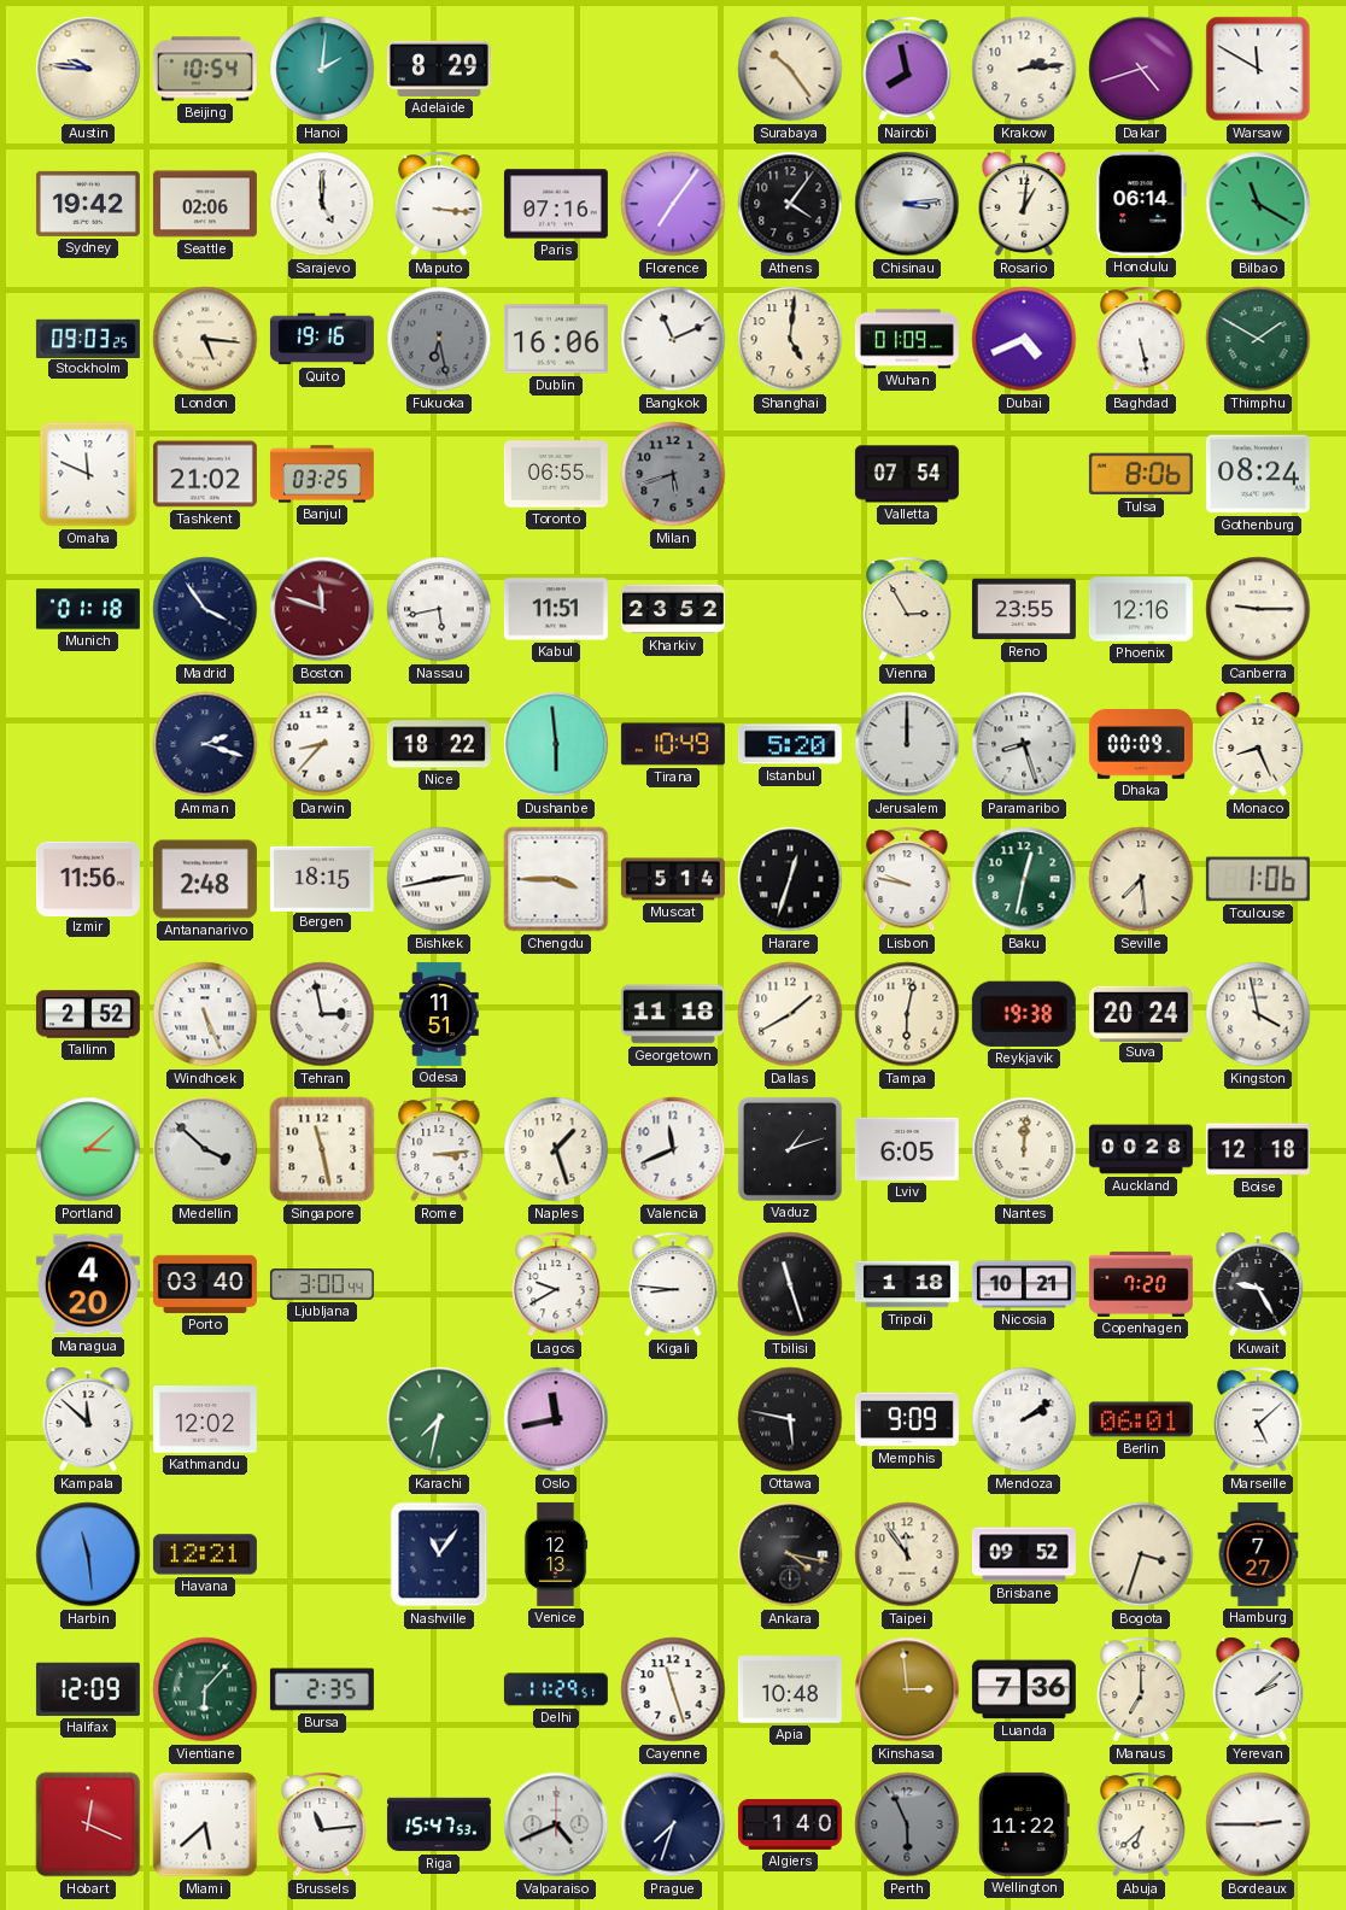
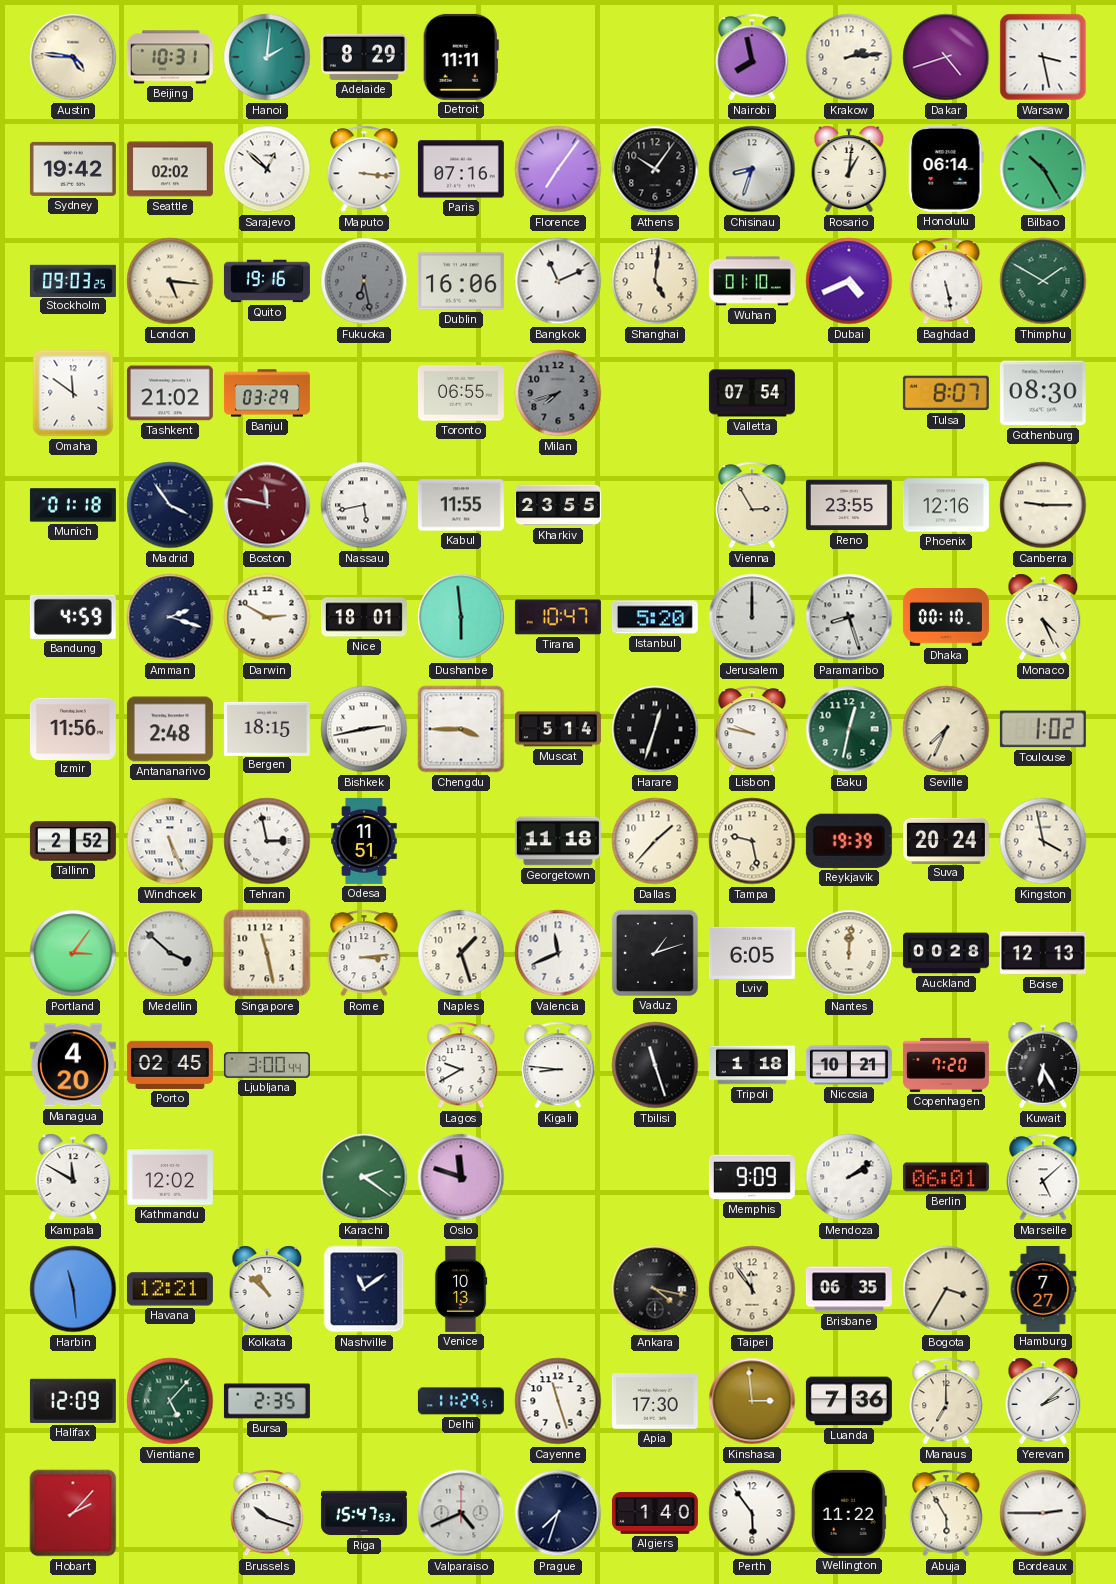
Austin: 9:46 -> 4:46 (73, 57)
Beijing: 10:54 -> 10:31 (170, 57)
Detroit: none -> 11:11 (461, 57)
Surabaya: 10:24 -> none (790, 69)
Warsaw: 11:50 -> 3:28 (1043, 57)
Seattle: 02:06 -> 02:02 (170, 169)
Sarajevo: 5:00 -> 12:52 (267, 169)
Athens: 4:06 -> 10:06 (655, 169)
Chisinau: 3:14 -> 8:33 (752, 169)
Bilbao: 11:20 -> 10:25 (1043, 169)
Wuhan: 01:09 -> 01:10 (752, 281)
Omaha: 11:49 -> 11:51 (73, 393)
Banjul: 03:25 -> 03:29 (267, 393)
Milan: 5:42 -> 7:42 (558, 393)
Tulsa: 8:06 -> 8:07 (946, 393)
Gothenburg: 08:24 -> 08:30 (1043, 393)
Boston: 11:48 -> 11:47 (267, 505)
Kabul: 11:51 -> 11:55 (461, 505)
Kharkiv: 23:52 -> 23:55 (558, 505)
Bandung: none -> 4:59 (73, 617)
Darwin: 8:37 -> 2:50 (267, 617)
Nice: 18:22 -> 18:01 (364, 617)
Tirana: 10:49 -> 10:47 (558, 617)
Dhaka: 00:09 -> 00:10 (946, 618)
Monaco: 8:26 -> 4:26 (1043, 617)
Seville: 7:29 -> 7:34 (946, 729)
Toulouse: 1:06 -> 1:02 (1043, 729)
Dallas: 1:40 -> 1:37 (655, 841)
Tampa: 6:02 -> 9:28 (752, 841)
Reykjavik: 19:38 -> 19:39 (849, 841)
Portland: 3:08 -> 3:06 (73, 953)
Boise: 12:18 -> 12:13 (1043, 953)
Porto: 03:40 -> 02:45 (170, 1065)
Kuwait: 9:25 -> 6:25 (1043, 1065)
Kampala: 11:52 -> 11:50 (73, 1177)
Karachi: 7:32 -> 2:21 (364, 1177)
Oslo: 11:43 -> 11:48 (461, 1177)
Ottawa: 5:47 -> none (790, 1419)
Kolkata: none -> 10:52 (267, 1289)
Nashville: 11:06 -> 11:09 (364, 1289)
Venice: 12:13 -> 10:13 (461, 1289)
Brisbane: 09:52 -> 06:35 (849, 1289)
Bogota: 3:33 -> 3:35 (946, 1289)
Vientiane: 6:07 -> 5:07 (170, 1401)
Apia: 10:48 -> 17:30 (655, 1401)
Hobart: 12:19 -> 2:07 (73, 1513)
Miami: 5:38 -> none (205, 1824)
Brussels: 11:14 -> 10:18 (267, 1513)
Perth: 5:56 -> 5:54 (752, 1513)
Perth dial: grey -> white (752, 1513)
Abuja: 6:38 -> 5:55 (946, 1513)
